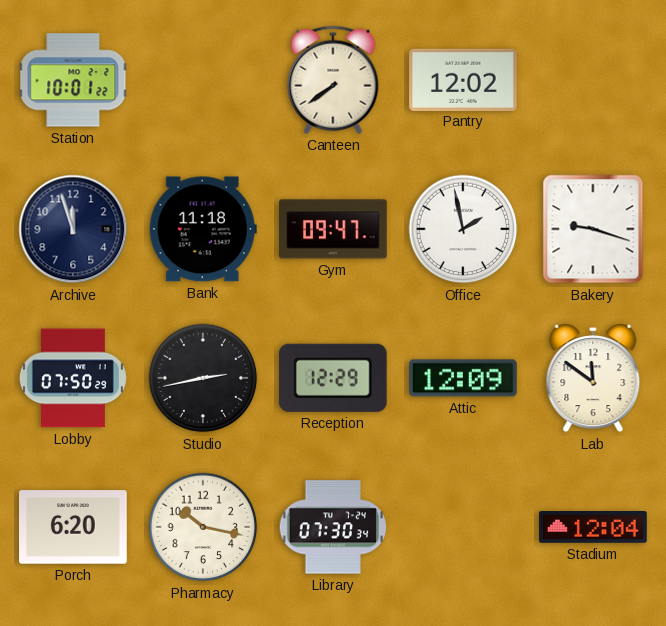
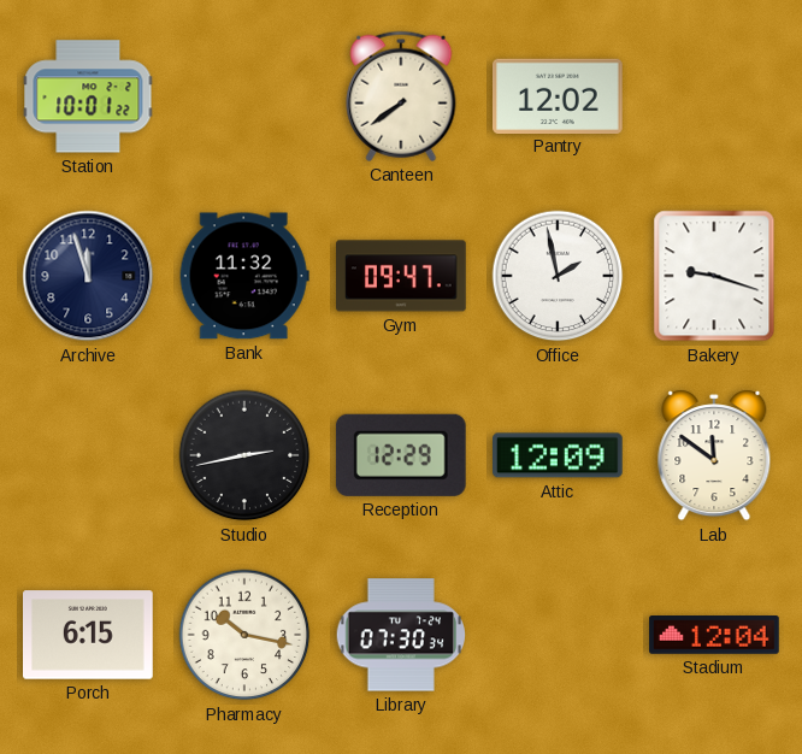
Bank: 11:18 -> 11:32 (244, 276)
Lobby: 07:50 -> none (73, 378)
Porch: 6:20 -> 6:15 (89, 635)
